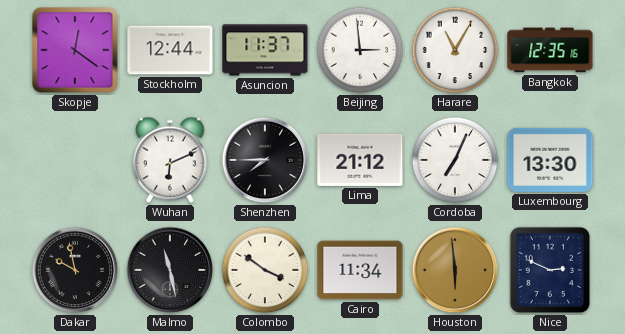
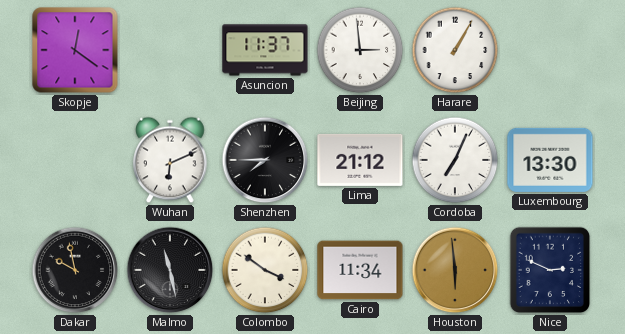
Stockholm: 12:44 -> none (170, 50)
Harare: 11:05 -> 1:05 (455, 50)
Bangkok: 12:35 -> none (550, 50)
